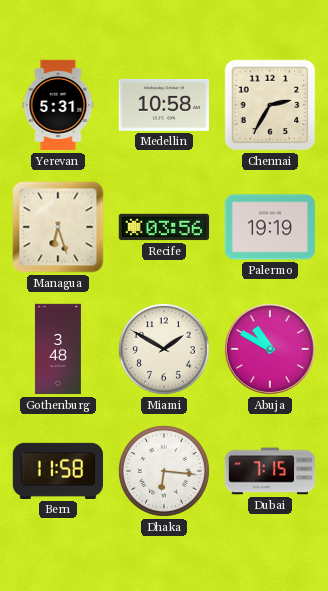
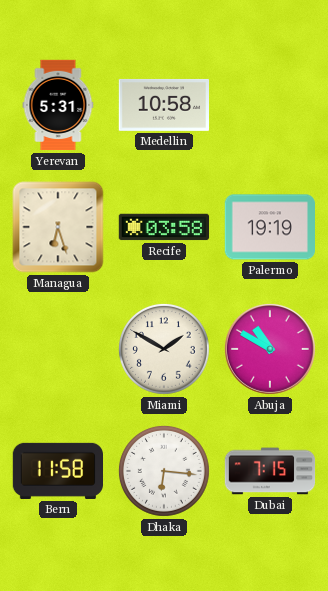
Chennai: 2:35 -> none (270, 105)
Recife: 03:56 -> 03:58 (164, 227)
Gothenburg: 3:48 -> none (58, 349)
